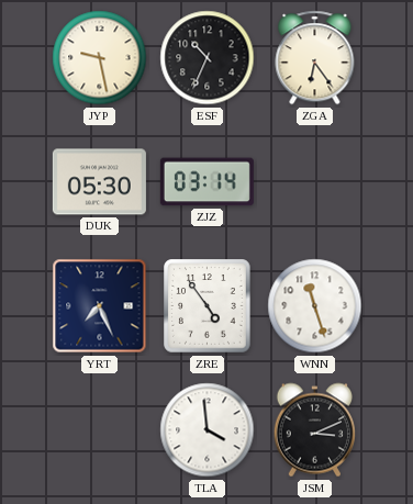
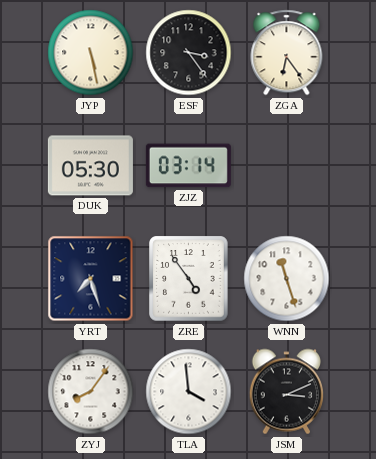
JYP: 9:28 -> 5:28 (91, 53)
ESF: 10:34 -> 3:24 (189, 53)
YRT: 7:26 -> 7:27 (91, 279)
ZYJ: none -> 8:06 (91, 392)
